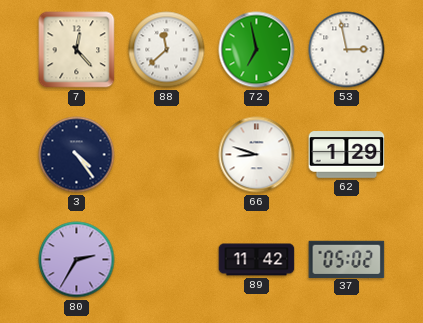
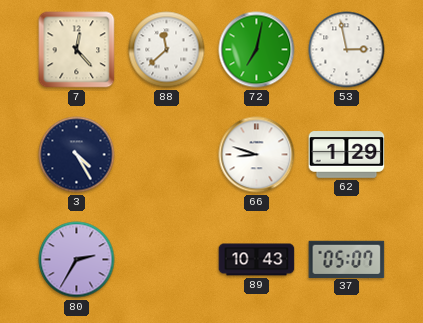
72: 6:58 -> 7:02 (257, 50)
3: 4:24 -> 4:25 (77, 155)
89: 11:42 -> 10:43 (257, 260)
37: 05:02 -> 05:07 (347, 259)
